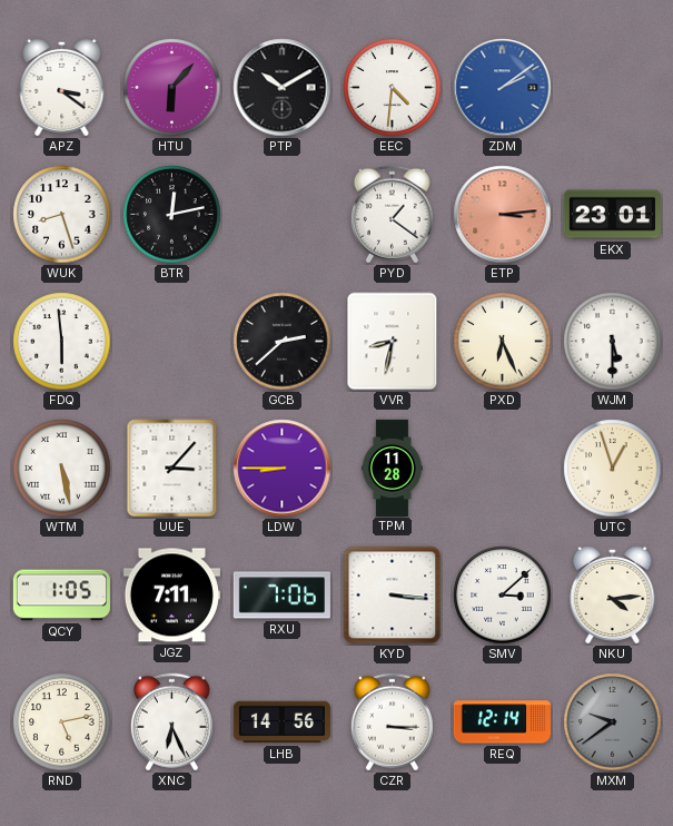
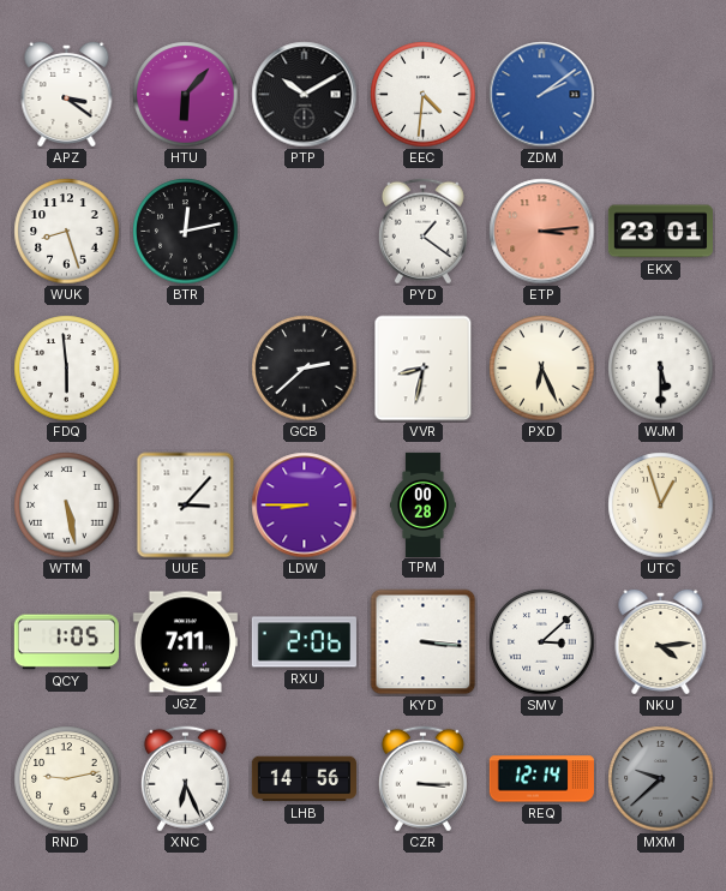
TPM: 11:28 -> 00:28 (422, 504)
RXU: 7:06 -> 2:06 (304, 642)
RND: 5:13 -> 9:13 (67, 779)
MXM: 9:39 -> 9:38 (661, 779)
